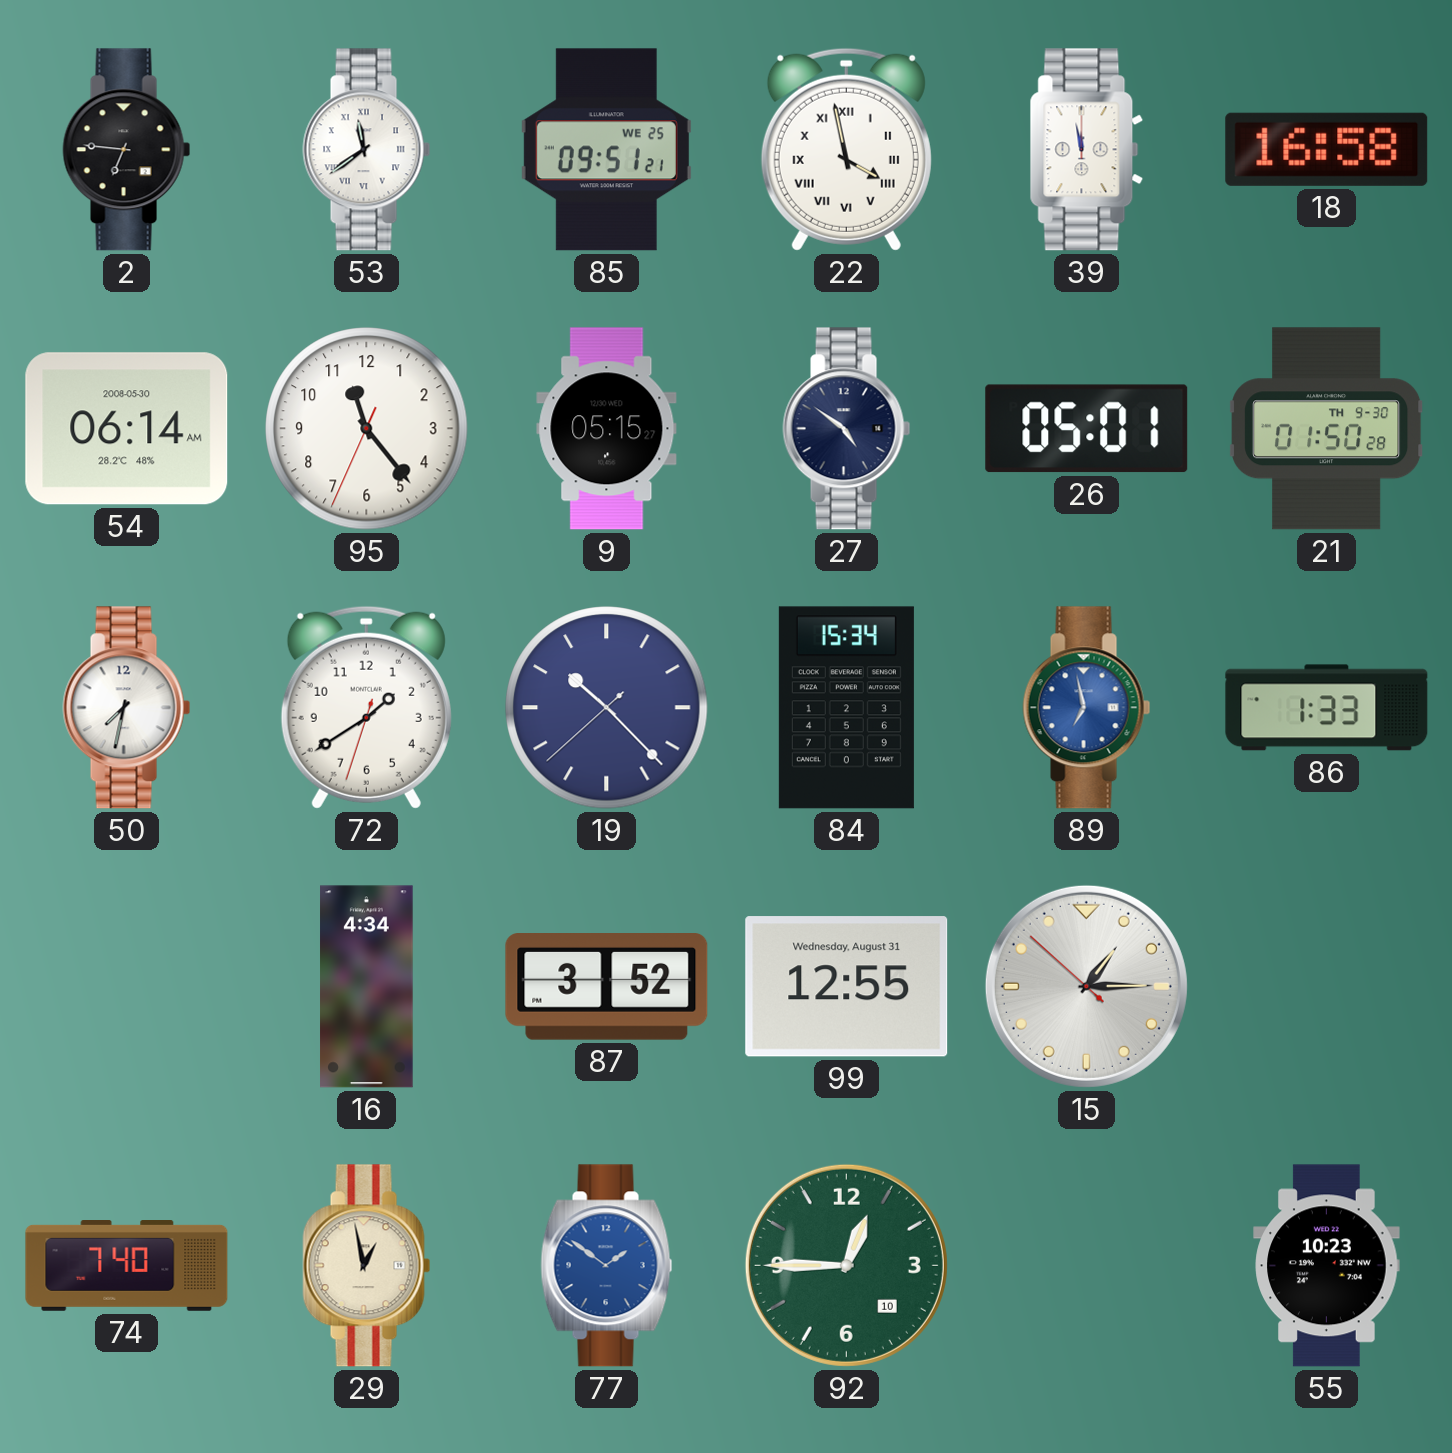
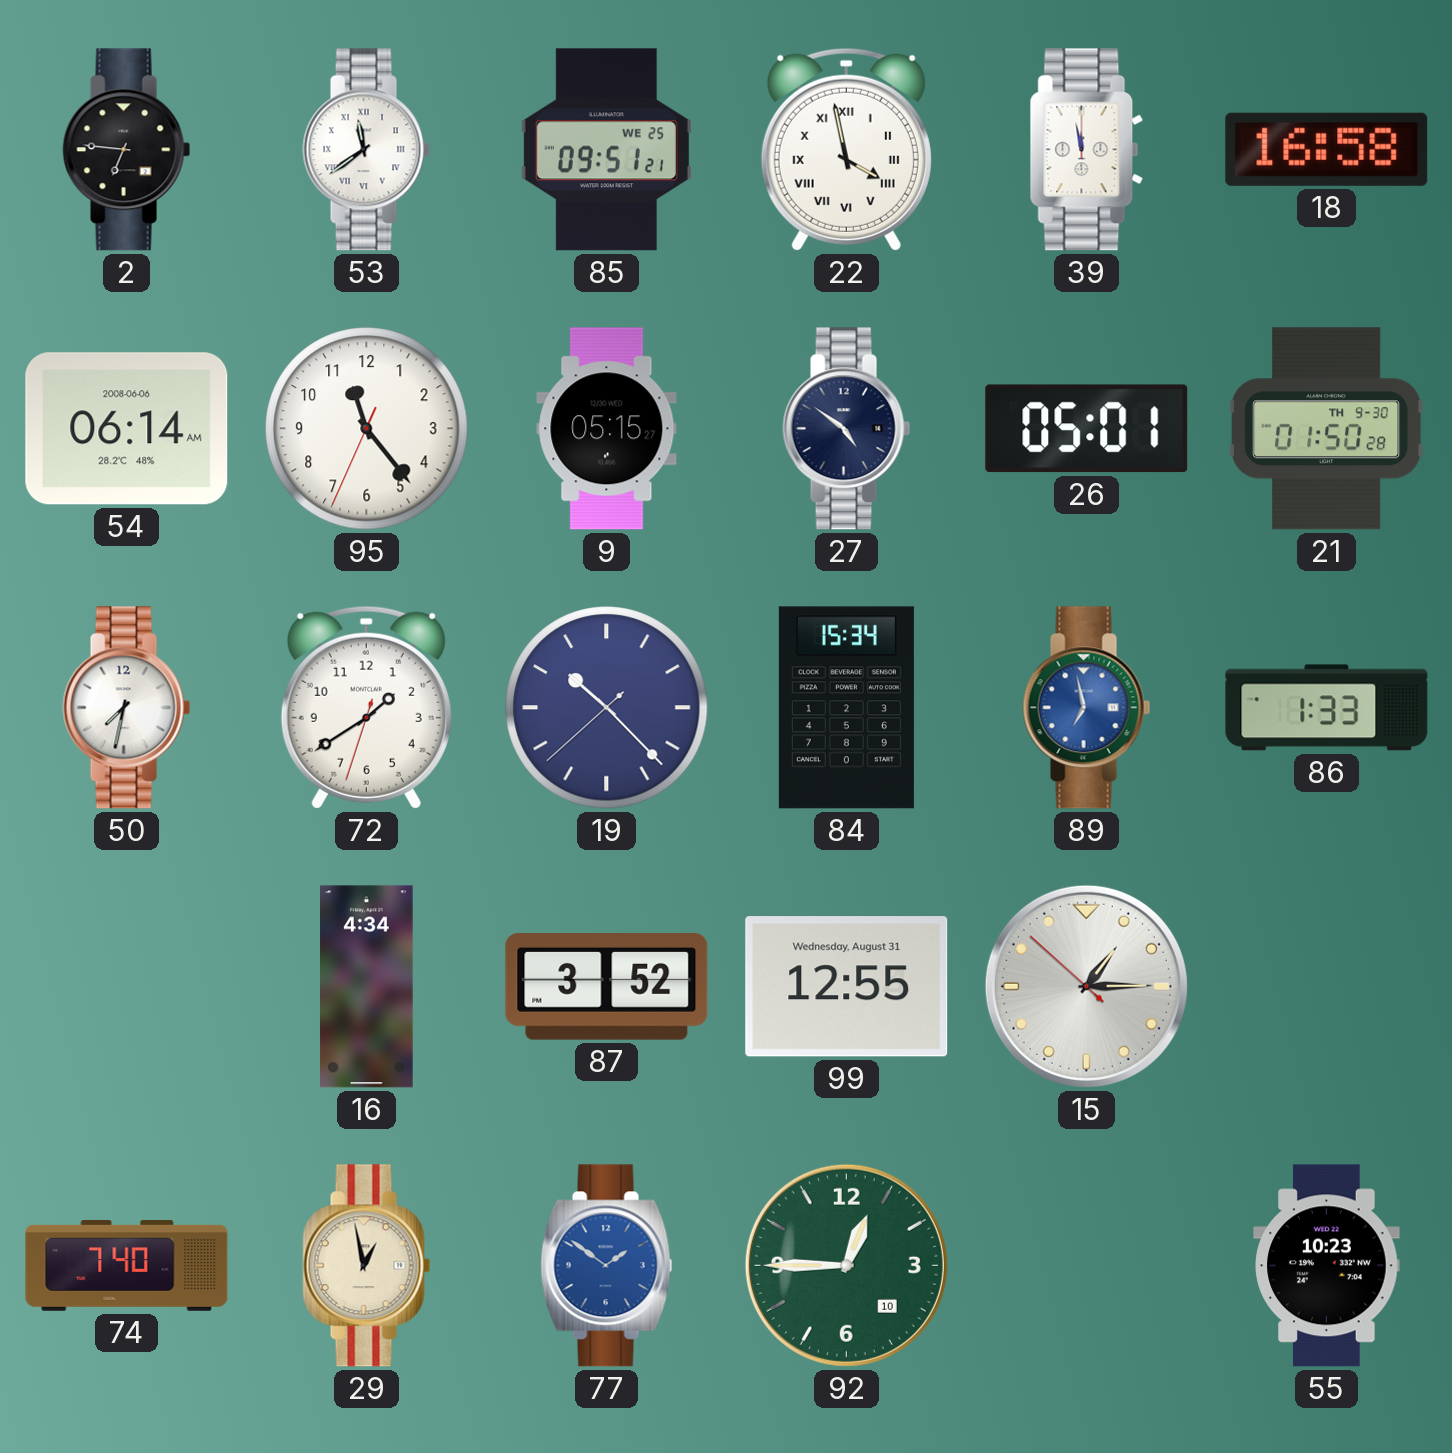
54 date: 2008-05-30 -> 2008-06-06 (127, 429)
